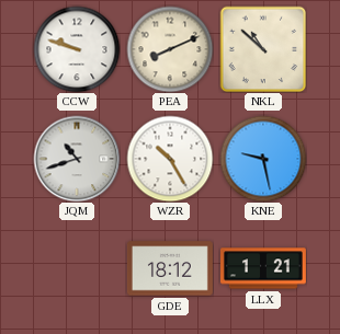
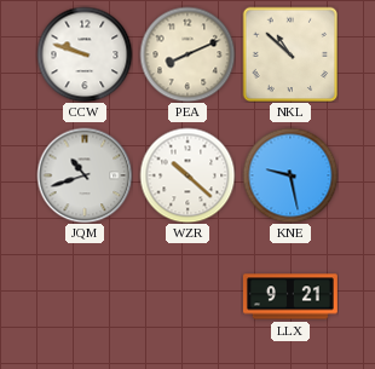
WZR: 10:25 -> 10:22 (187, 175)
GDE: 18:12 -> none (170, 268)
LLX: 1:21 -> 9:21 (290, 296)
